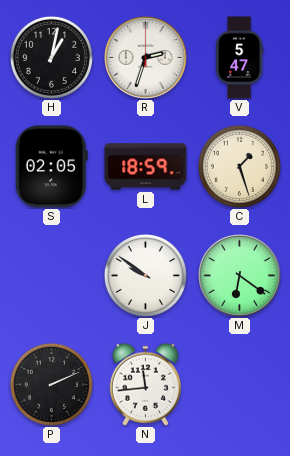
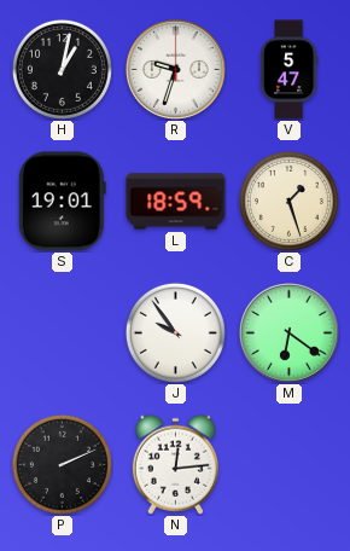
R: 2:33 -> 9:33 (176, 70)
S: 02:05 -> 19:01 (62, 202)
J: 9:51 -> 9:54 (175, 332)
N: 11:44 -> 12:14 (175, 464)
